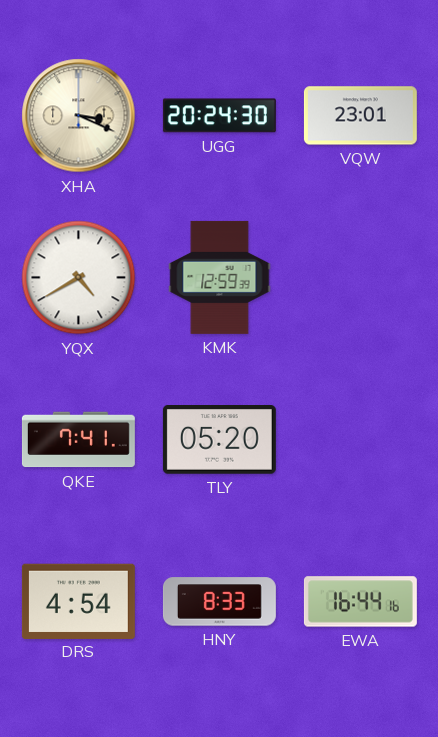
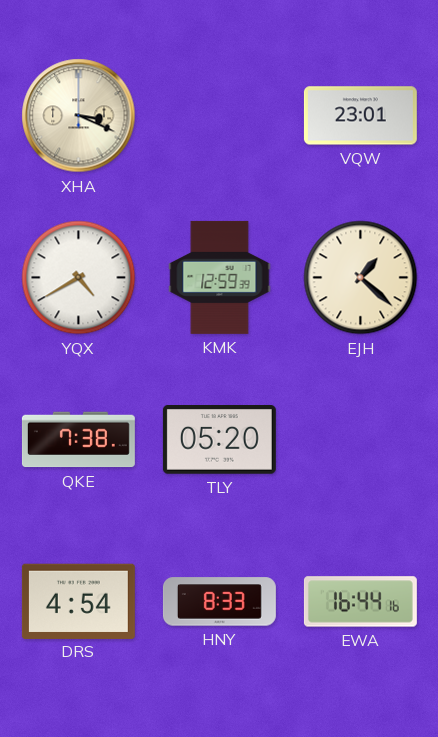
UGG: 20:24 -> none (219, 116)
EJH: none -> 1:22 (361, 278)
QKE: 7:41 -> 7:38 (78, 440)
